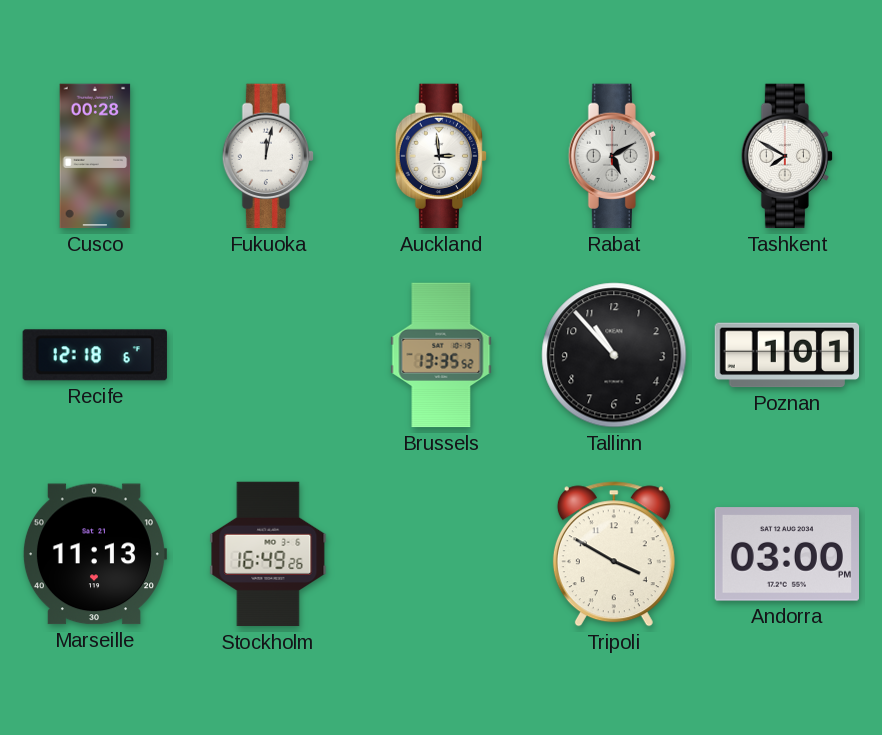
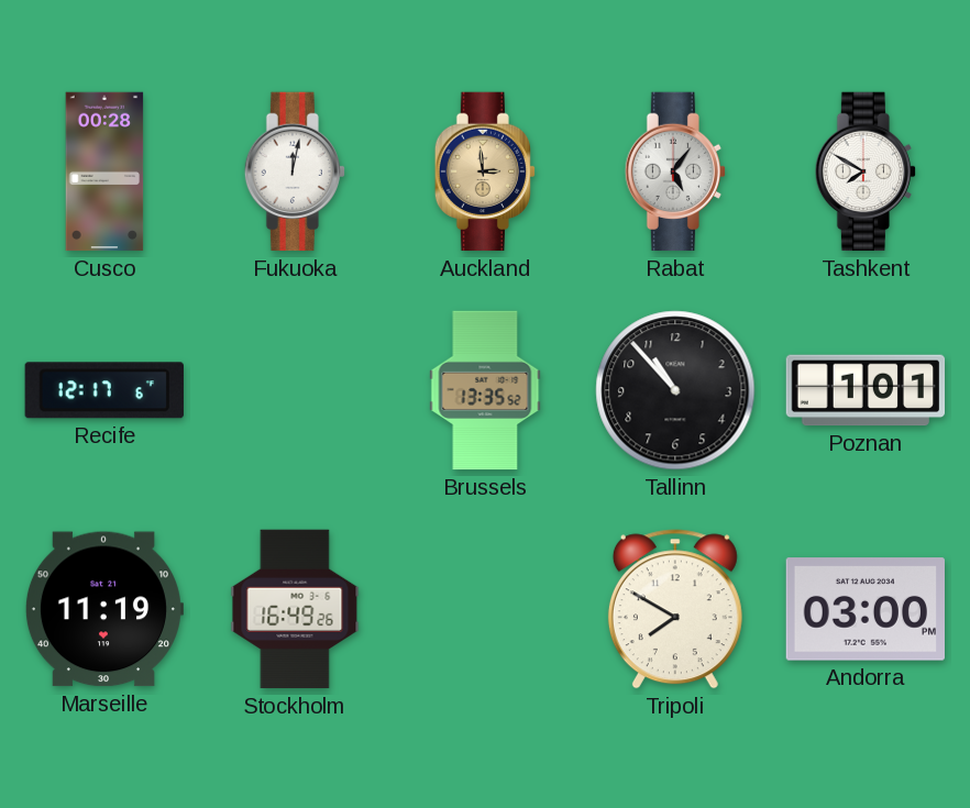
Auckland dial: white -> champagne (484, 171)
Rabat: 5:10 -> 5:06 (674, 171)
Recife: 12:18 -> 12:17 (104, 390)
Marseille: 11:13 -> 11:19 (103, 609)
Tripoli: 3:50 -> 7:50 (675, 609)
